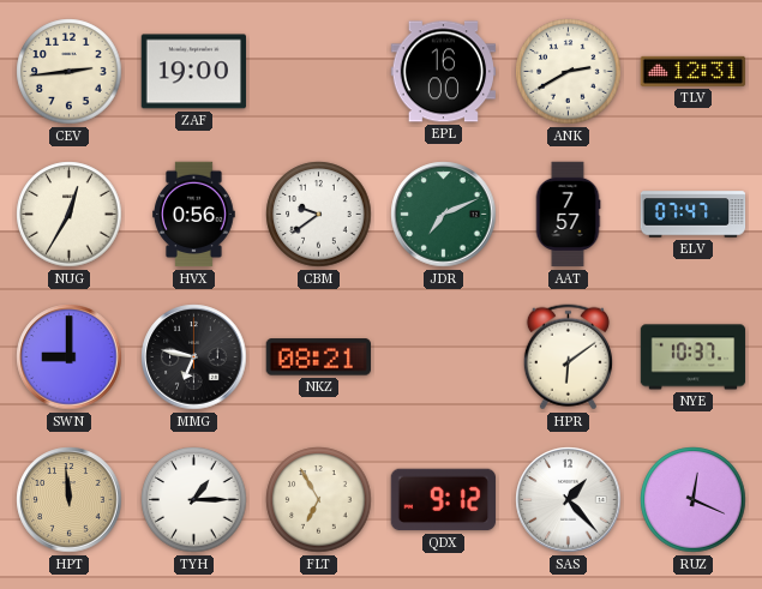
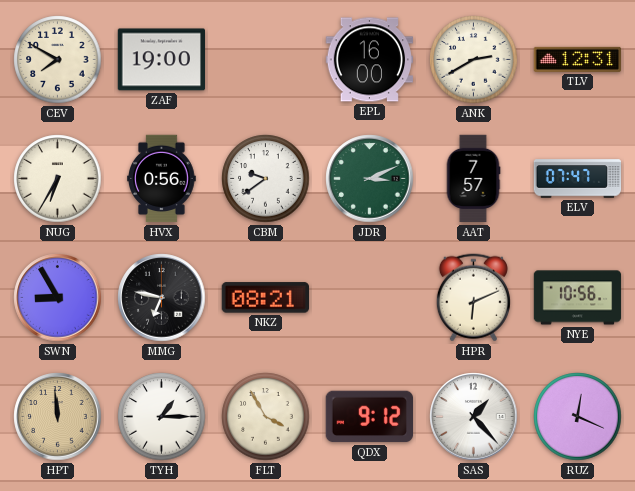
CEV: 2:44 -> 7:50 (58, 60)
NUG: 12:35 -> 6:35 (58, 179)
JDR: 7:11 -> 3:11 (370, 179)
SWN: 9:00 -> 8:55 (58, 298)
HPR: 6:09 -> 6:11 (473, 298)
NYE: 10:37 -> 10:56 (578, 298)
FLT: 6:55 -> 3:55 (266, 417)
